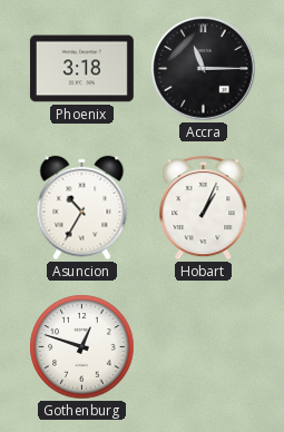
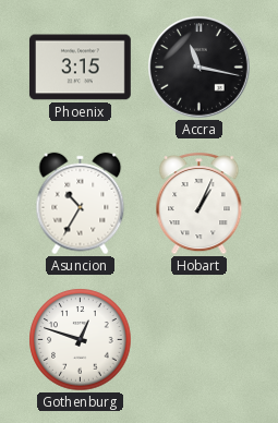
Phoenix: 3:18 -> 3:15 (80, 68)
Accra: 11:15 -> 11:17 (200, 68)
